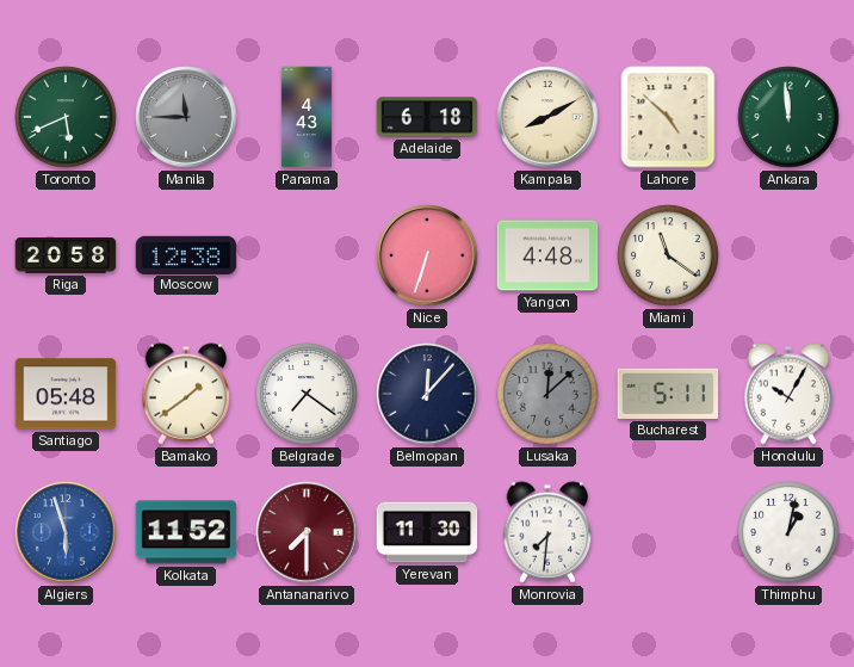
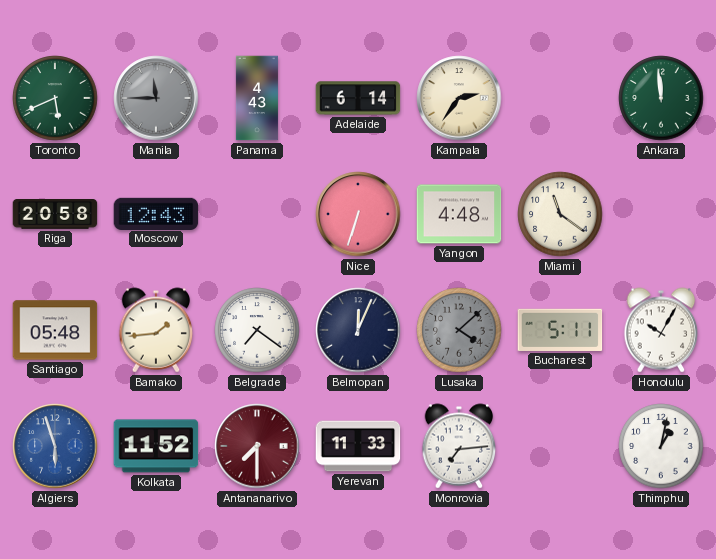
Adelaide: 6:18 -> 6:14 (358, 98)
Kampala: 8:10 -> 2:36 (459, 98)
Lahore: 4:52 -> none (668, 117)
Moscow: 12:38 -> 12:43 (156, 213)
Bamako: 1:39 -> 1:44 (156, 330)
Belmopan: 12:07 -> 12:04 (358, 330)
Lusaka: 12:08 -> 4:08 (459, 330)
Yerevan: 11:30 -> 11:33 (358, 446)
Monrovia: 7:31 -> 7:14 (459, 446)
